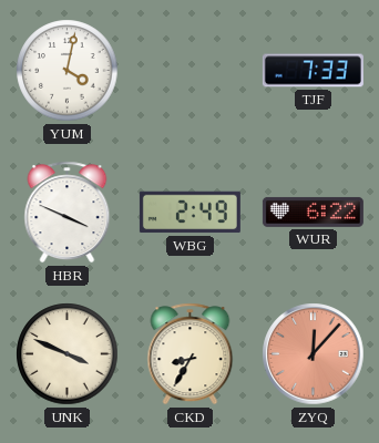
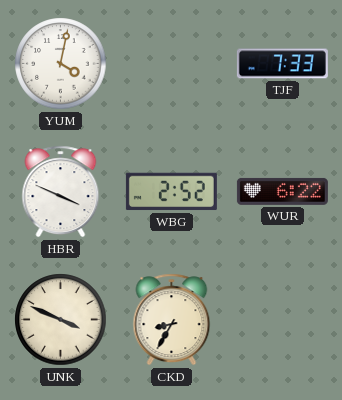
WBG: 2:49 -> 2:52 (171, 192)
ZYQ: 12:07 -> none (314, 354)
